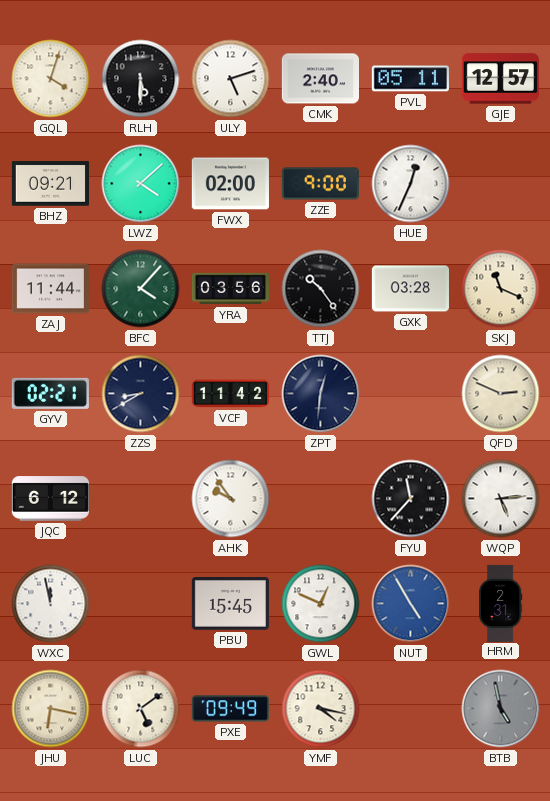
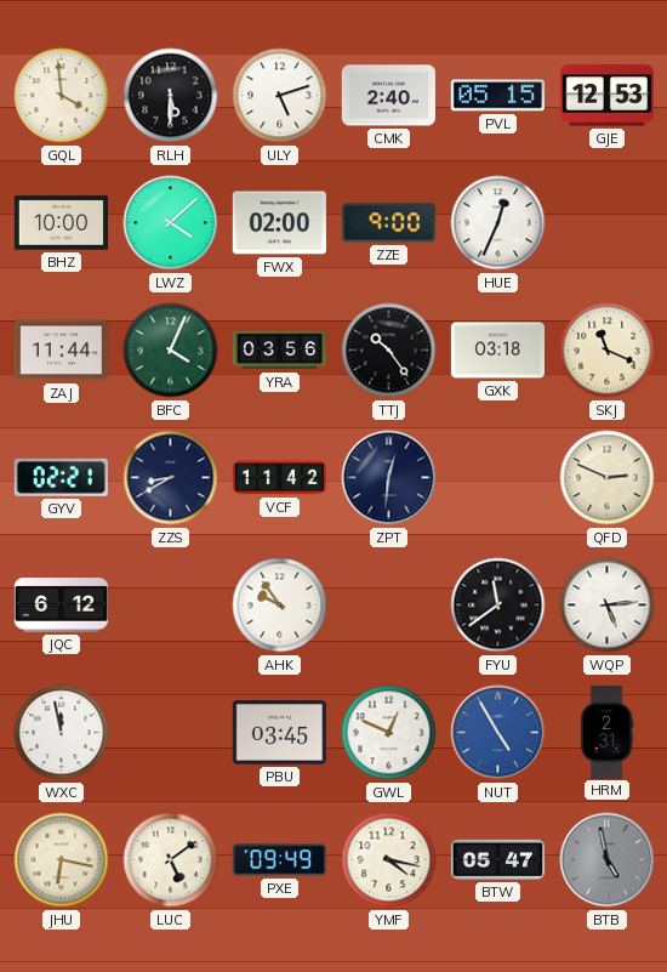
GQL: 4:03 -> 3:59 (62, 96)
PVL: 05:11 -> 05:15 (497, 96)
GJE: 12:57 -> 12:53 (606, 96)
BHZ: 09:21 -> 10:00 (61, 223)
BFC: 4:07 -> 4:04 (171, 351)
GXK: 03:28 -> 03:18 (497, 351)
FYU: 11:37 -> 11:39 (498, 606)
PBU: 15:45 -> 03:45 (279, 733)
BTW: none -> 05:47 (497, 859)
